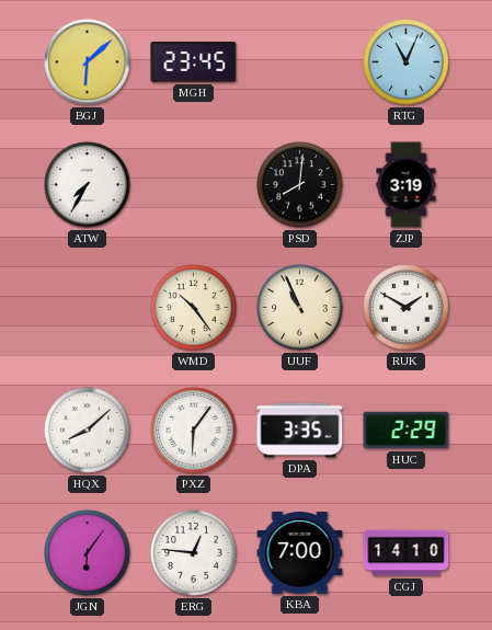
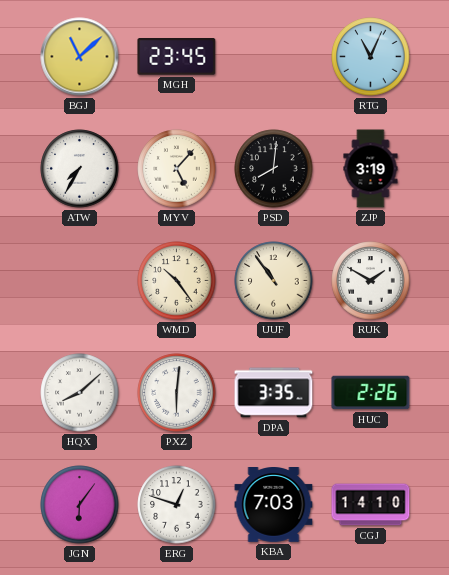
BGJ: 6:08 -> 11:08 (80, 57)
MYV: none -> 5:07 (177, 169)
UUF: 10:56 -> 10:54 (274, 281)
PXZ: 6:06 -> 6:01 (177, 393)
HUC: 2:29 -> 2:26 (371, 393)
ERG: 12:46 -> 12:48 (177, 505)
KBA: 7:00 -> 7:03 (274, 505)
